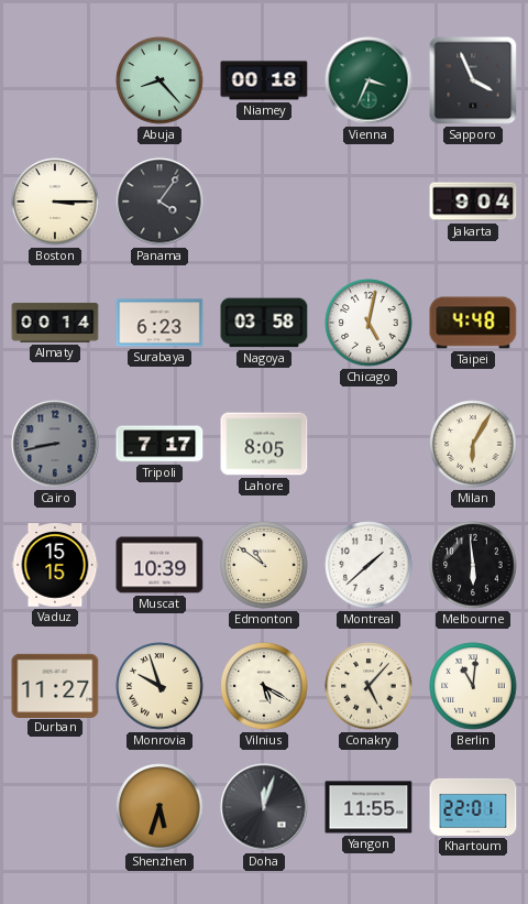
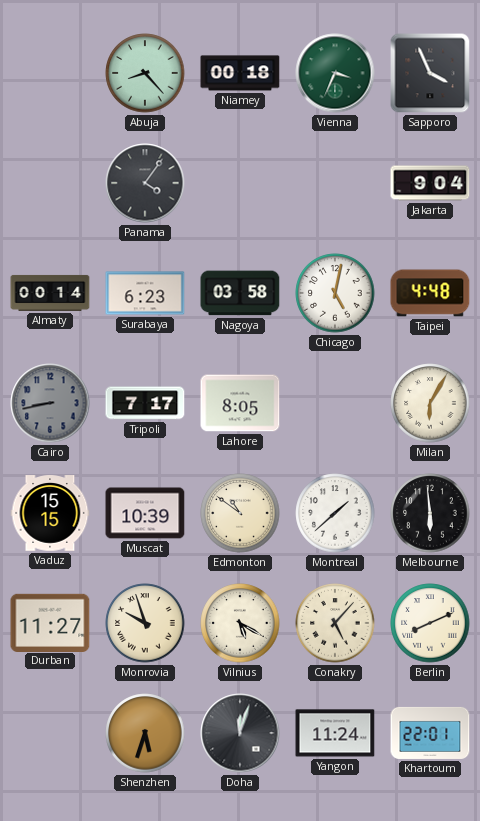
Boston: 3:15 -> none (55, 202)
Berlin: 11:01 -> 8:11 (430, 623)
Yangon: 11:55 -> 11:24 (335, 733)
